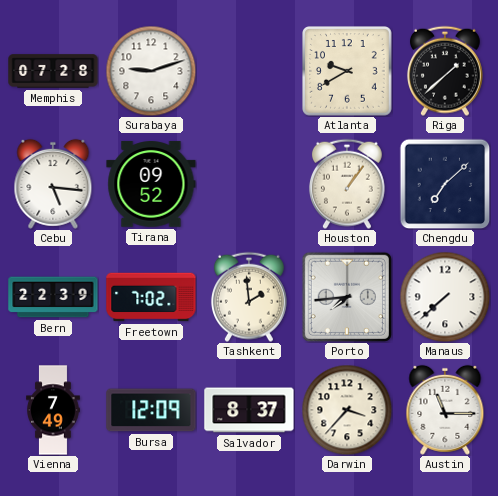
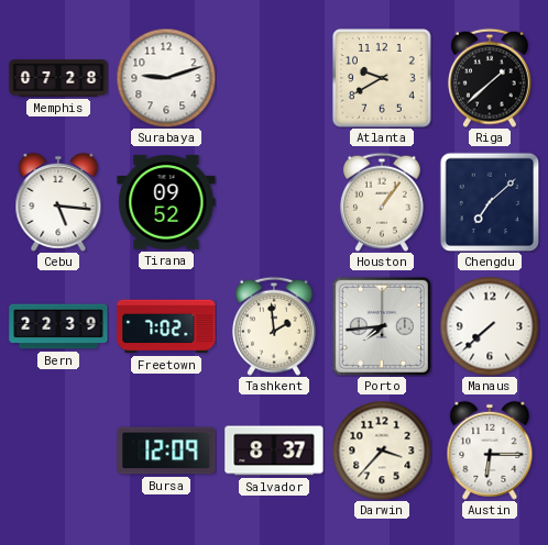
Vienna: 7:49 -> none (54, 410)
Austin: 11:15 -> 6:15 (490, 451)
